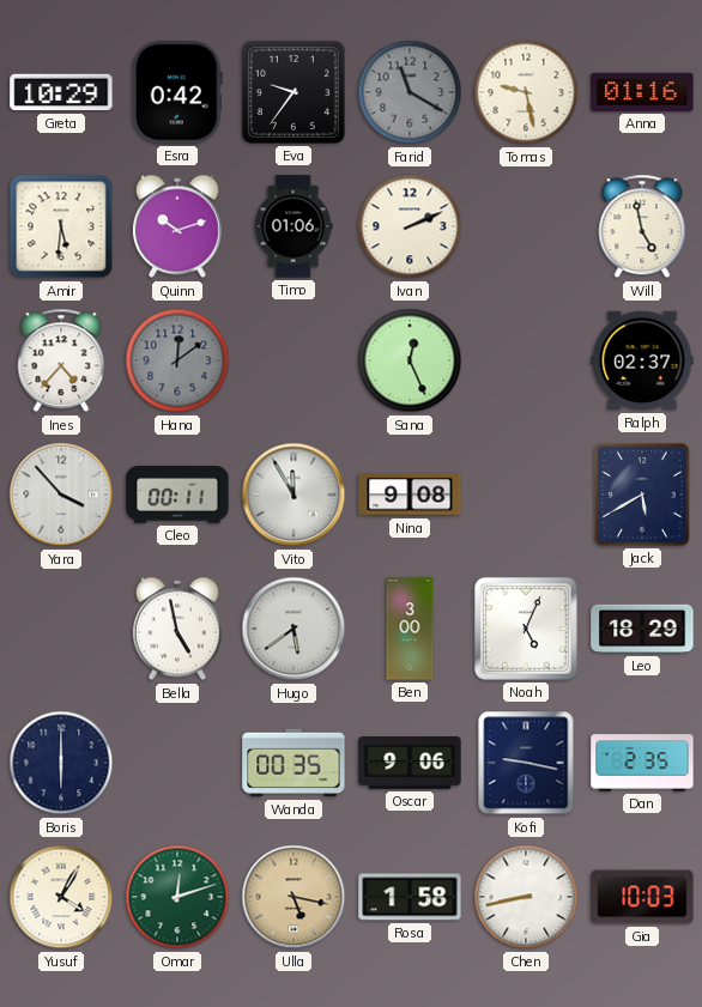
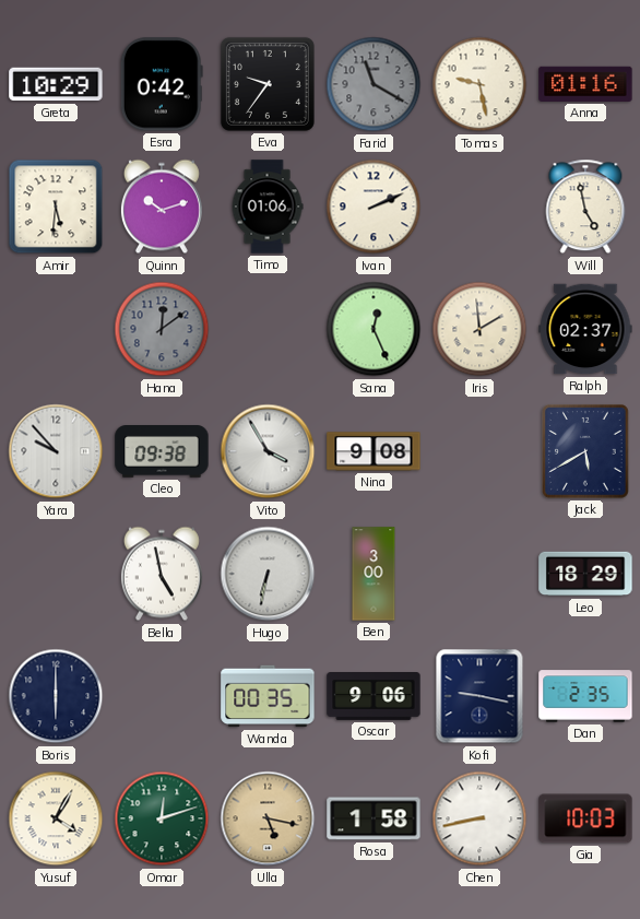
Ines: 4:37 -> none (61, 360)
Iris: none -> 1:59 (479, 329)
Yara: 3:53 -> 9:53 (56, 451)
Cleo: 00:11 -> 09:38 (162, 452)
Vito: 11:55 -> 3:55 (268, 451)
Hugo: 5:39 -> 6:32 (268, 574)
Noah: 5:04 -> none (526, 629)
